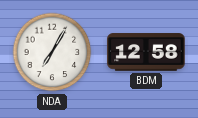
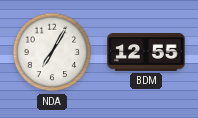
BDM: 12:58 -> 12:55 (146, 52)
